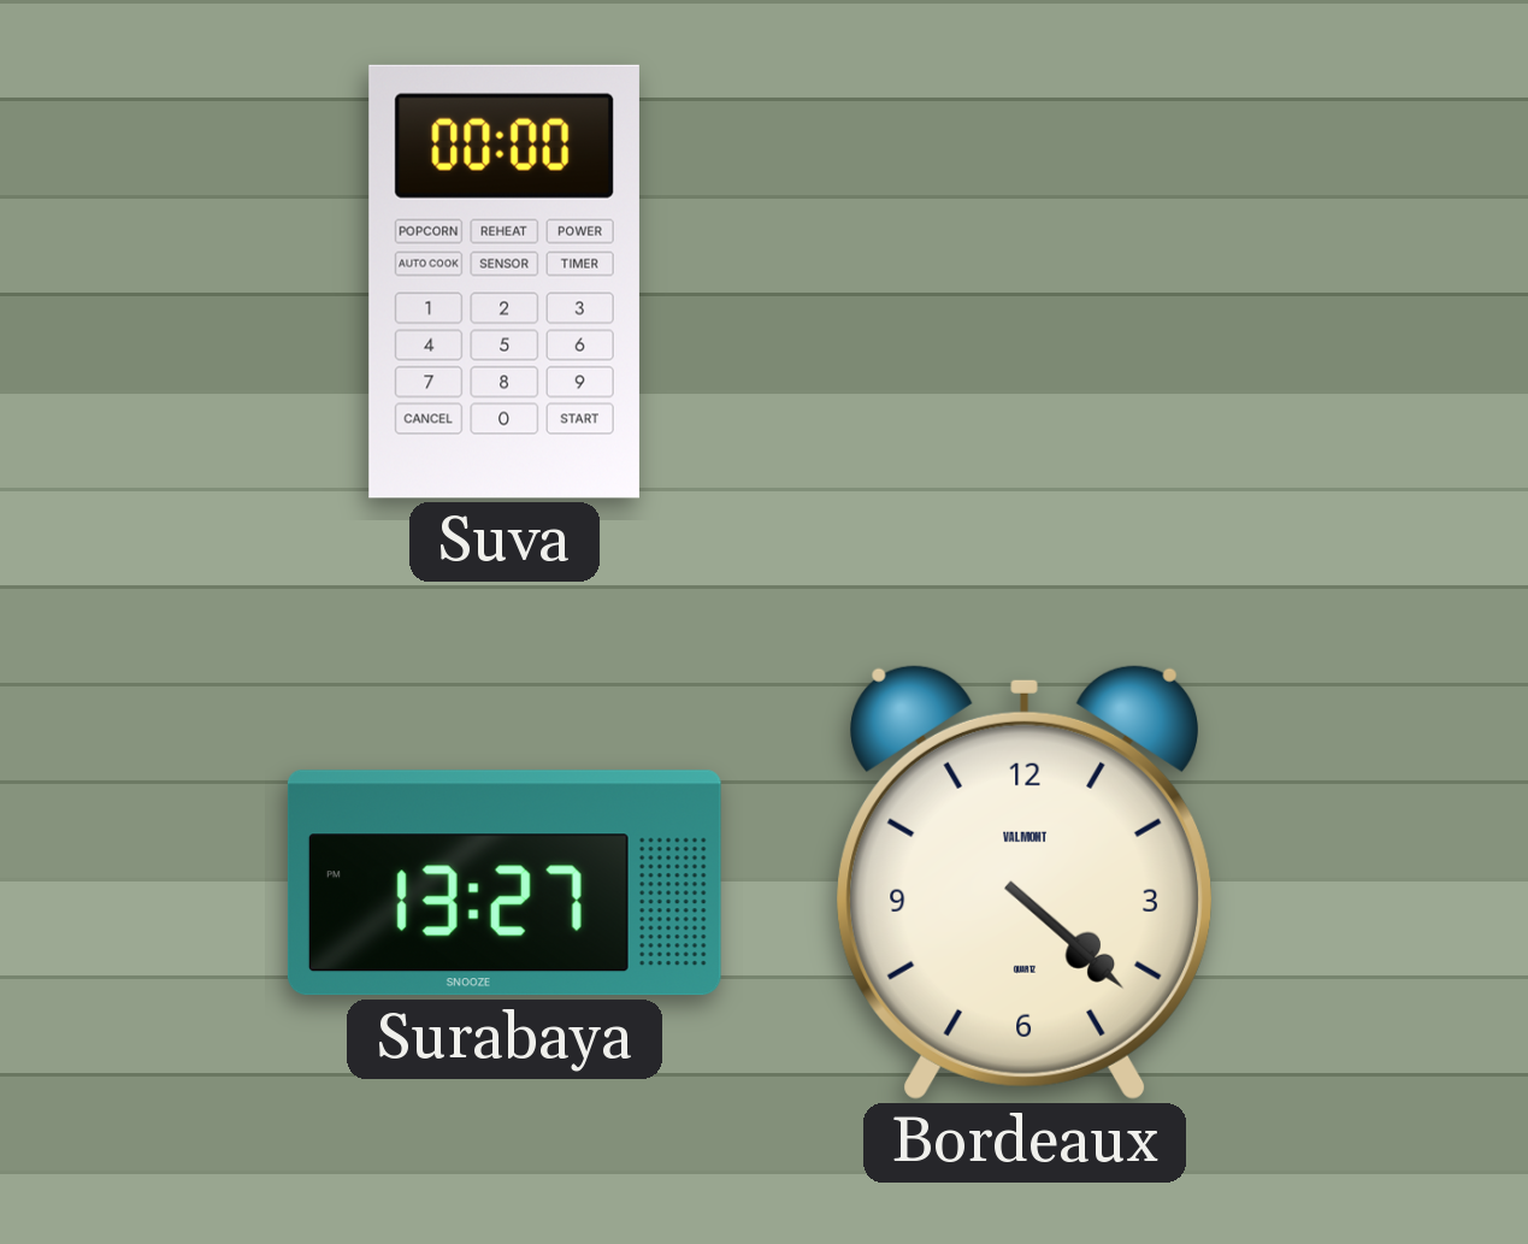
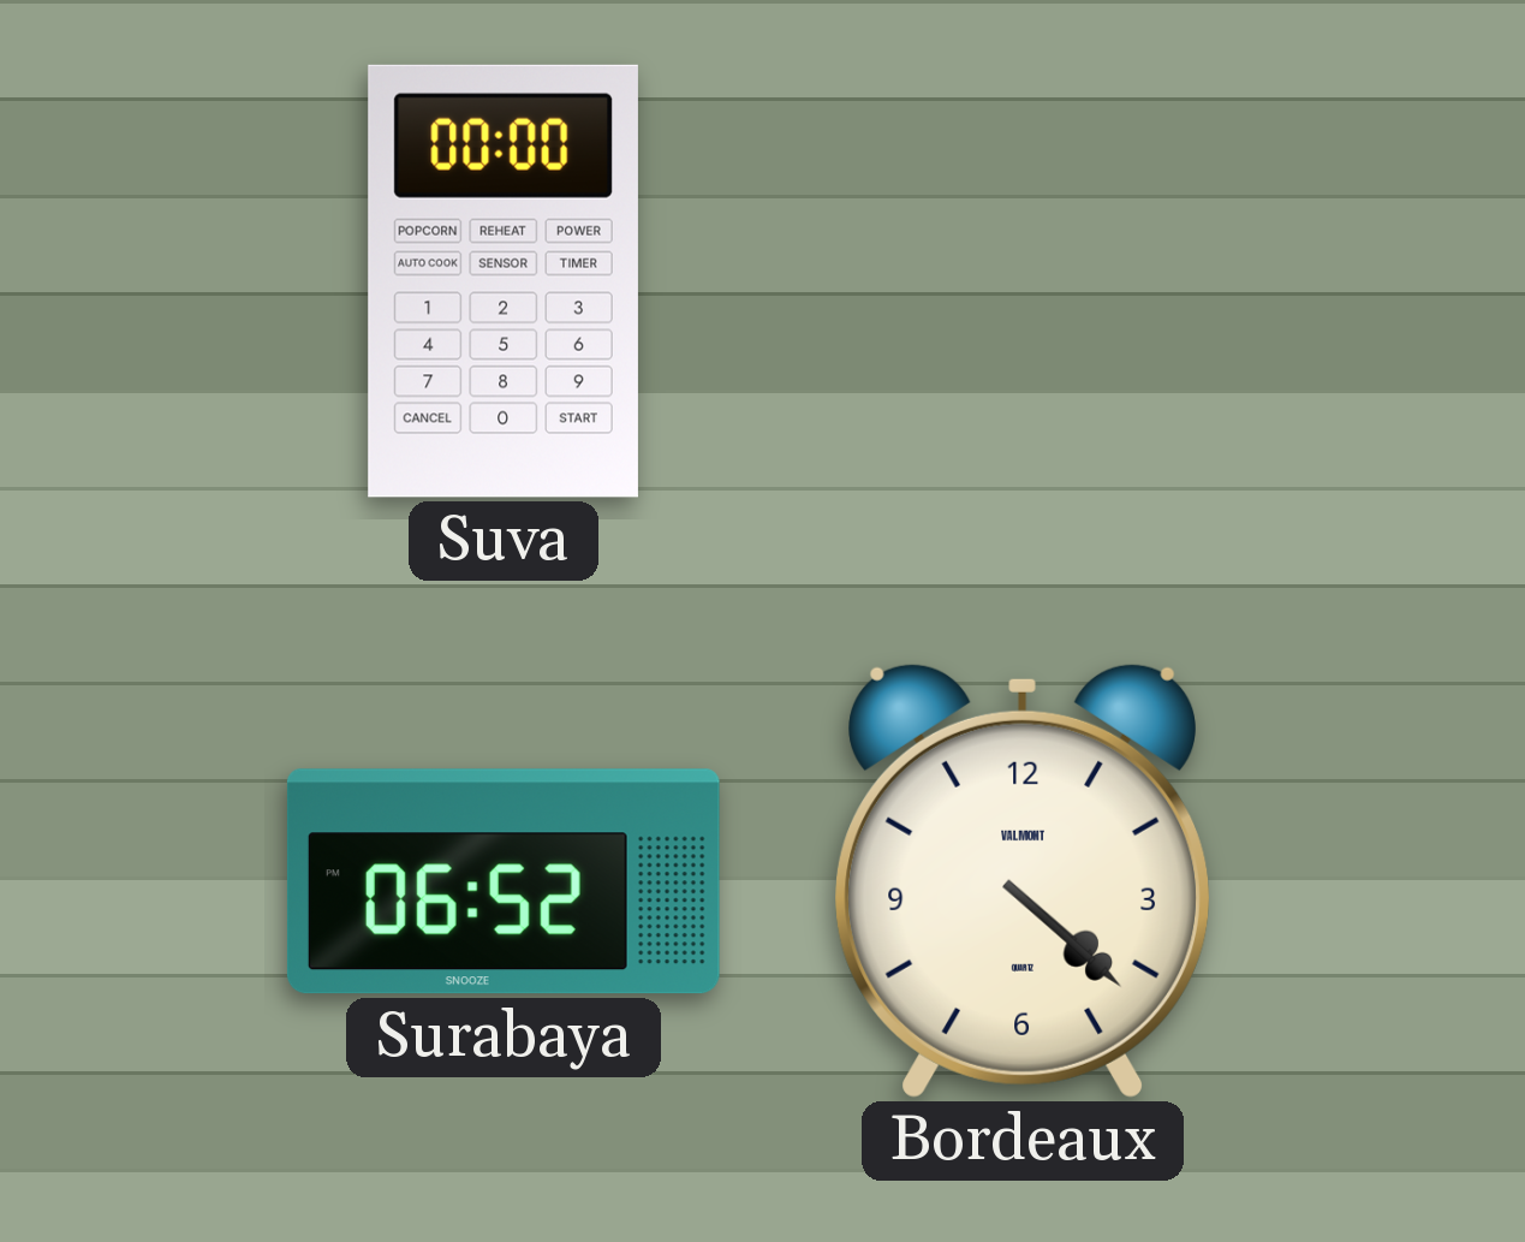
Surabaya: 13:27 -> 06:52 (504, 881)
